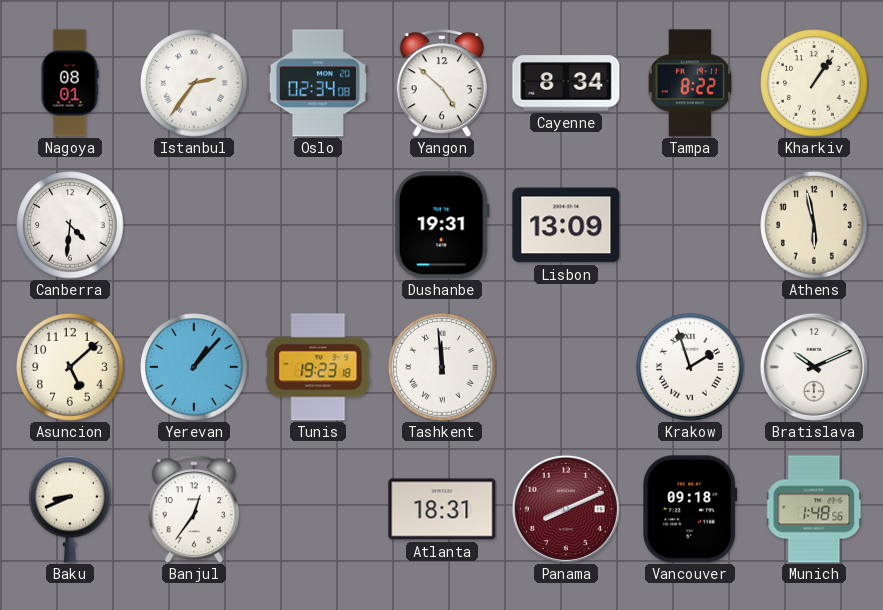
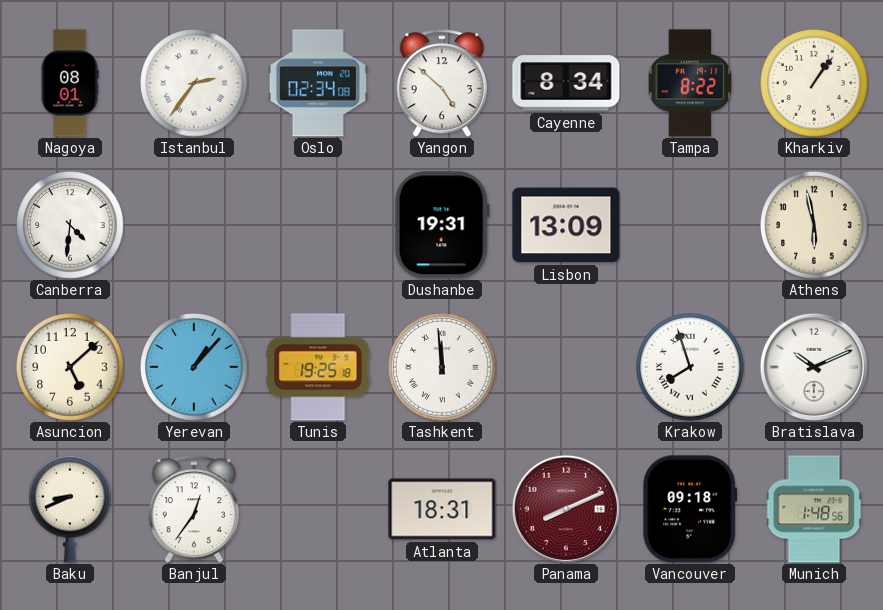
Tunis: 19:23 -> 19:25 (318, 367)
Krakow: 1:57 -> 7:57 (690, 367)
